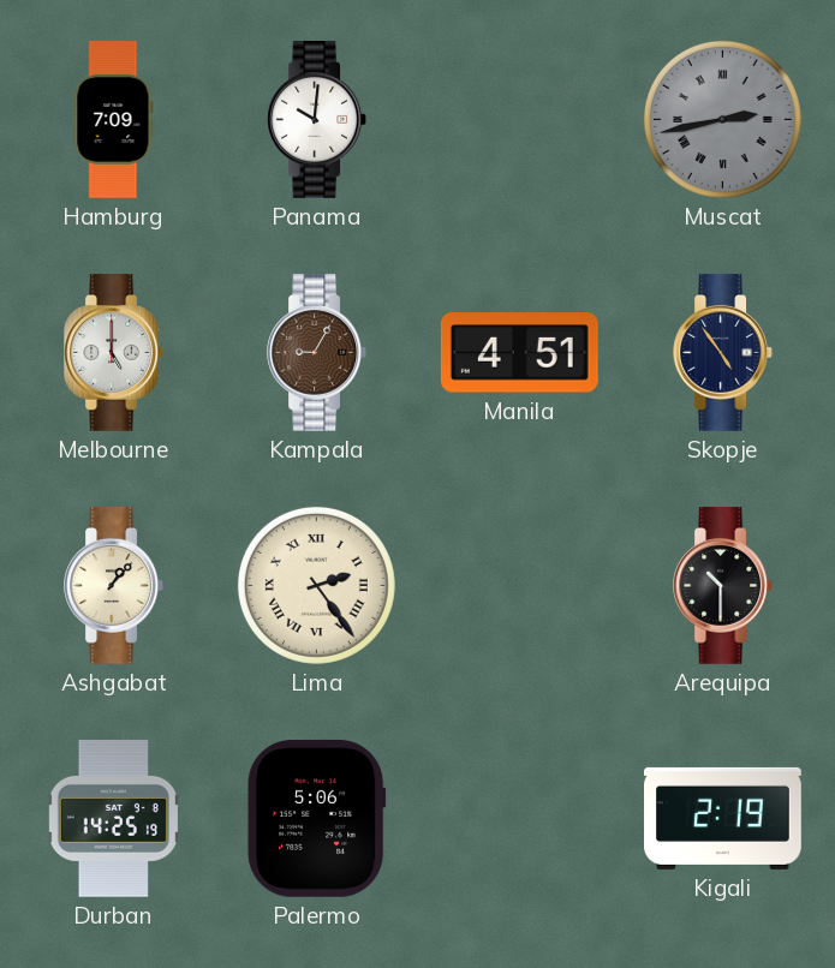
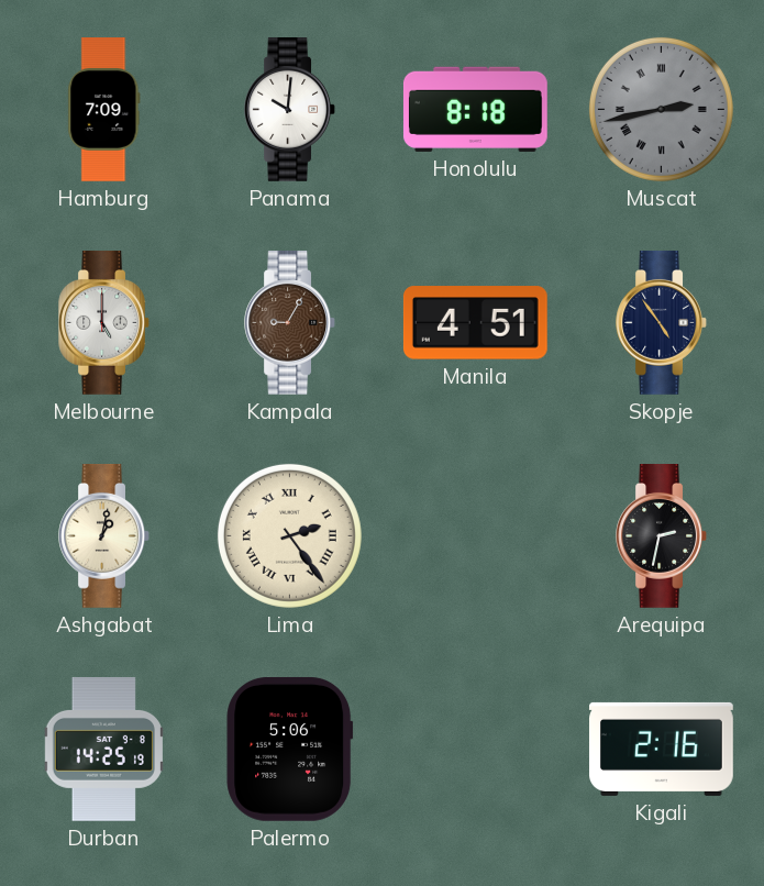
Honolulu: none -> 8:18 (475, 109)
Ashgabat: 1:07 -> 1:02 (103, 536)
Arequipa: 10:30 -> 2:32 (661, 536)
Kigali: 2:19 -> 2:16 (662, 749)
